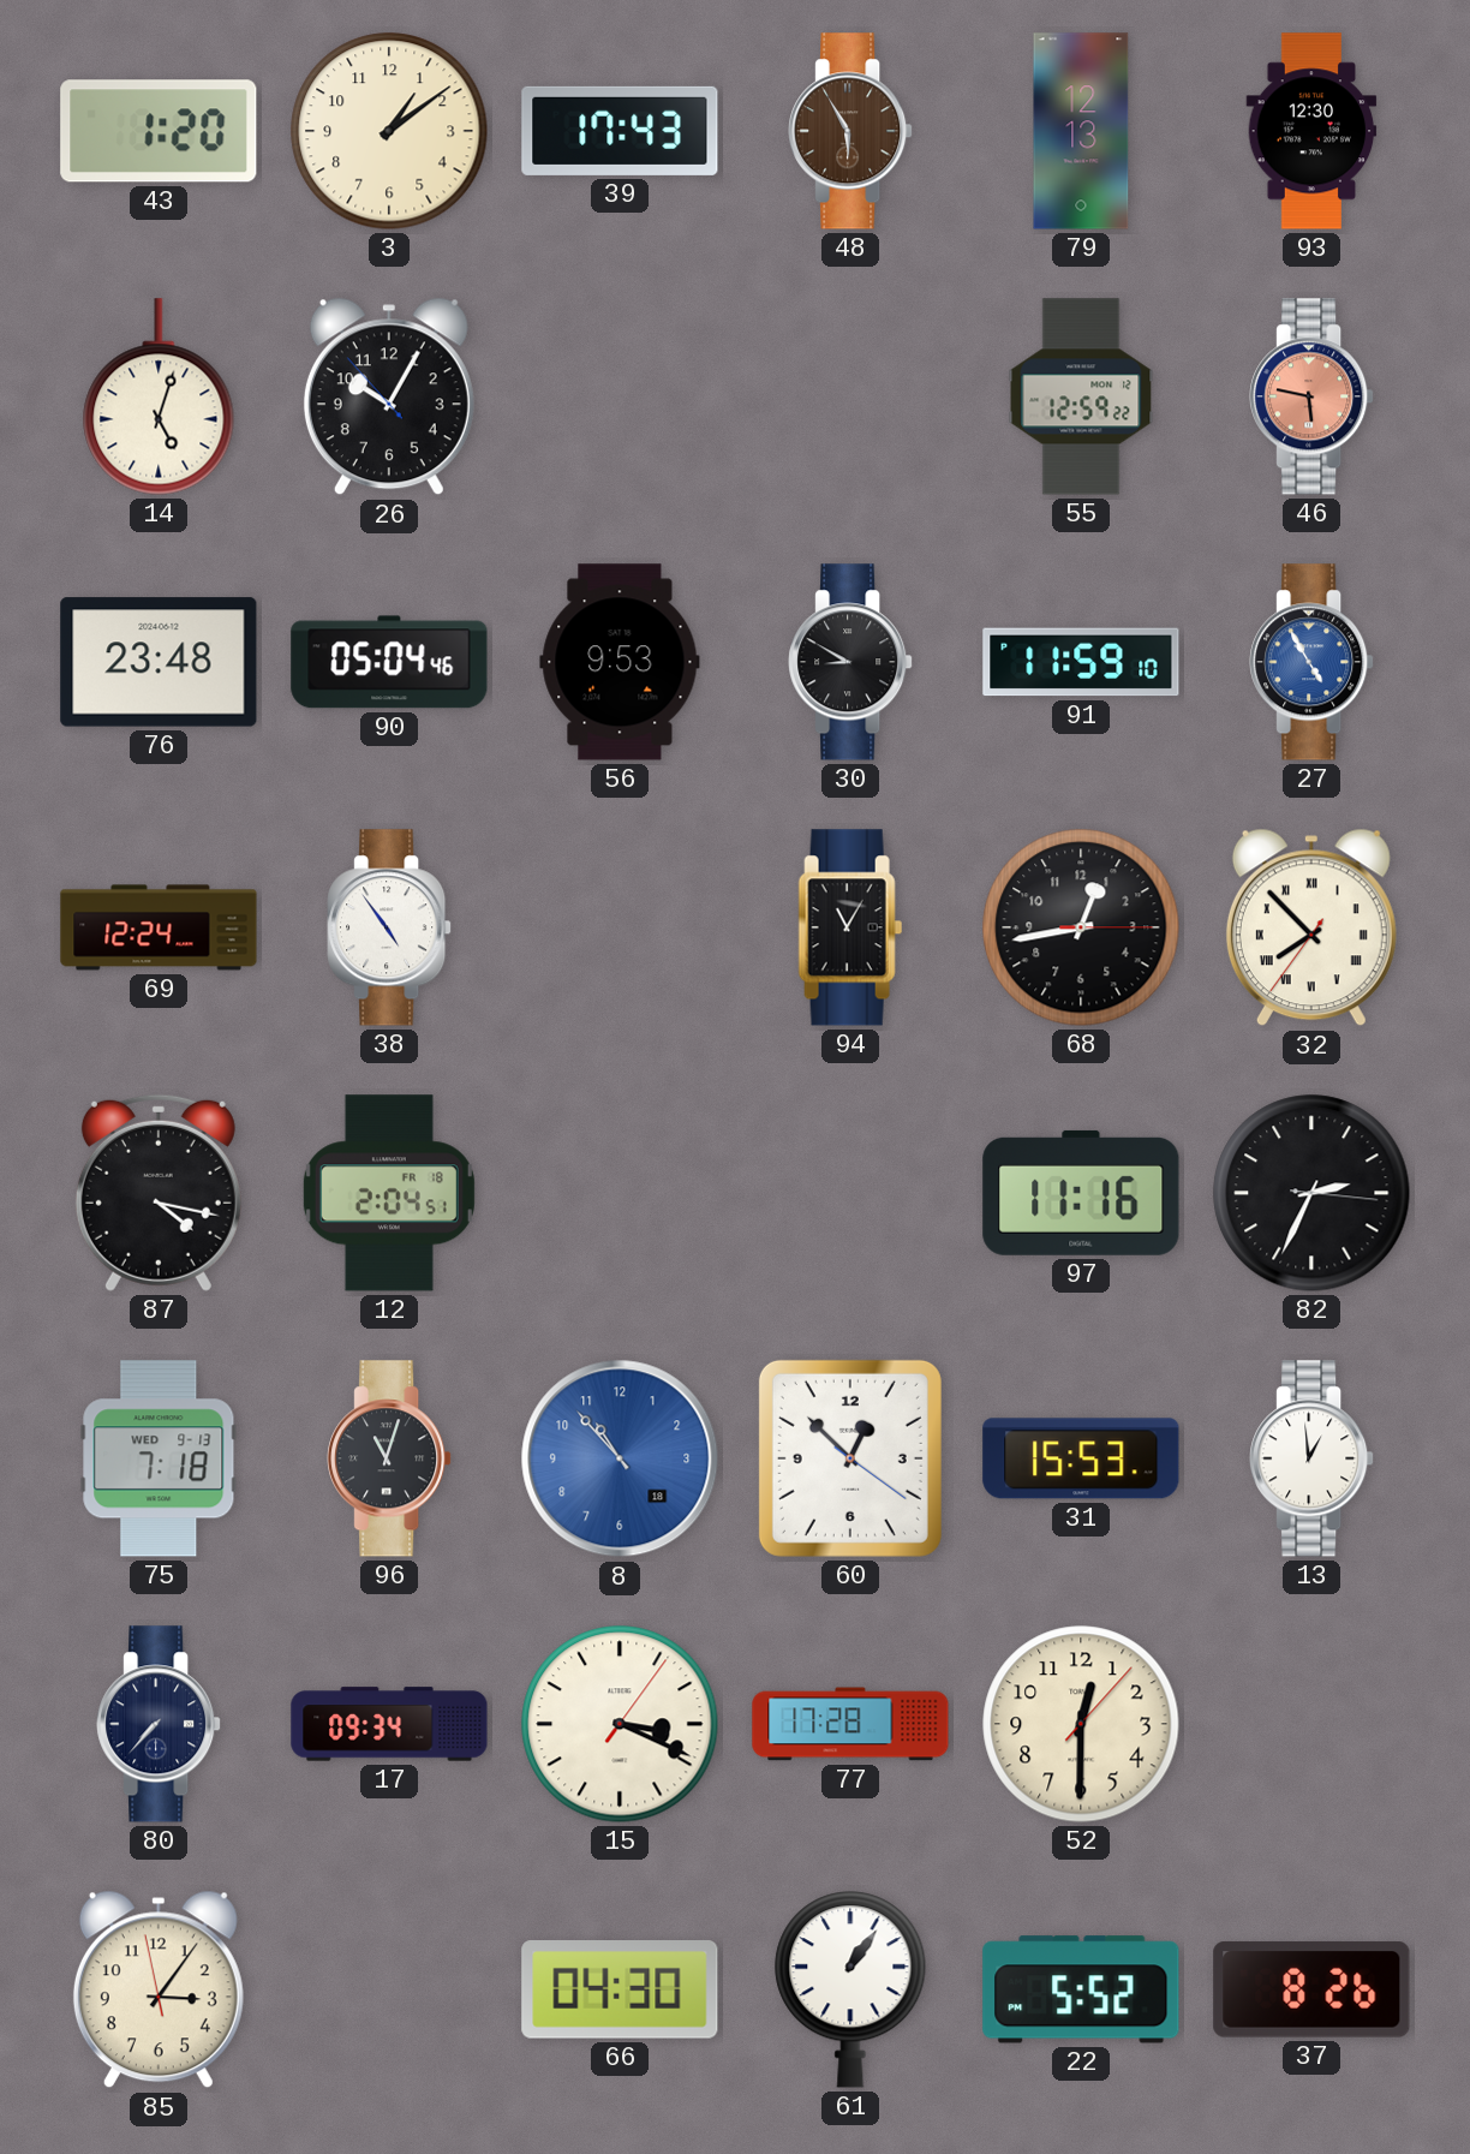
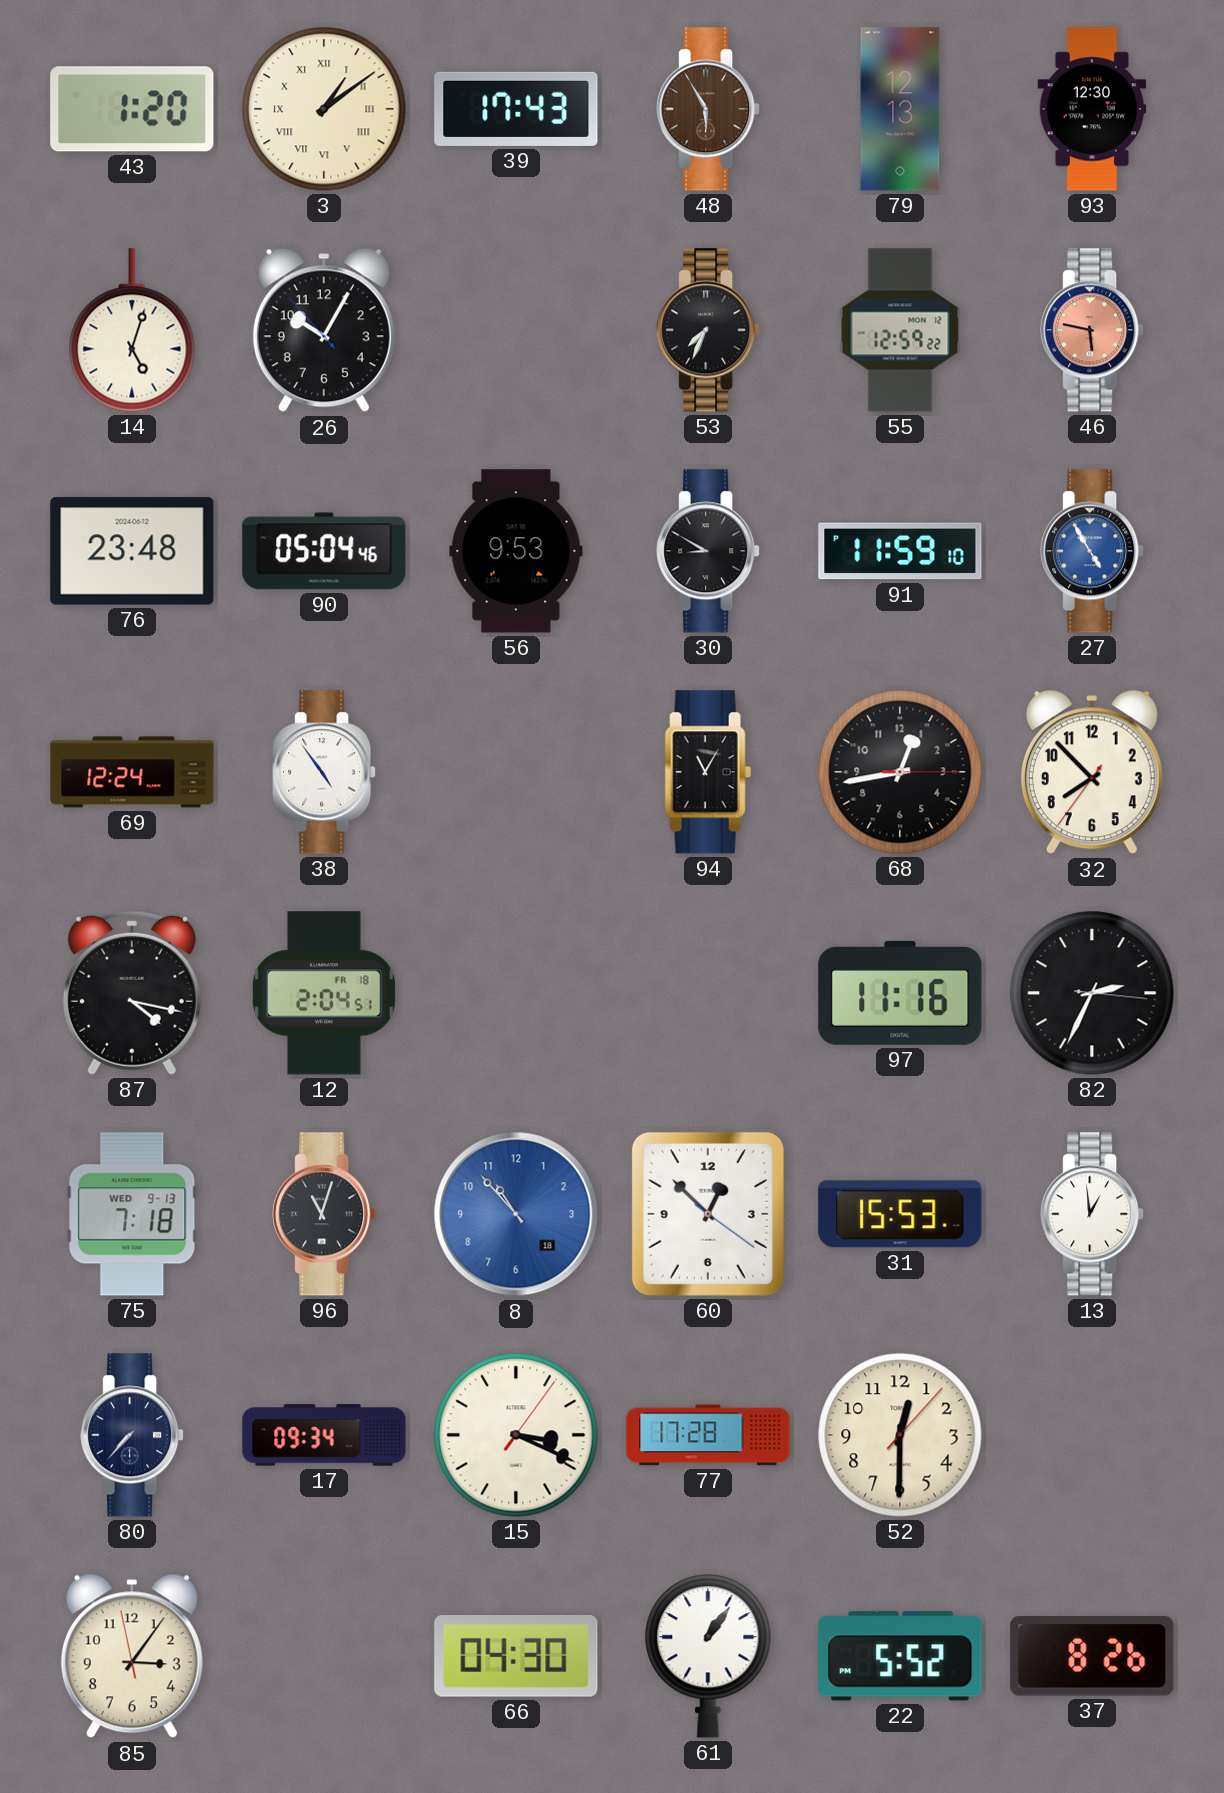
3 numerals: Arabic -> Roman (324, 109)
53: none -> 7:34 (708, 330)
32 numerals: Roman -> Arabic (1092, 772)
